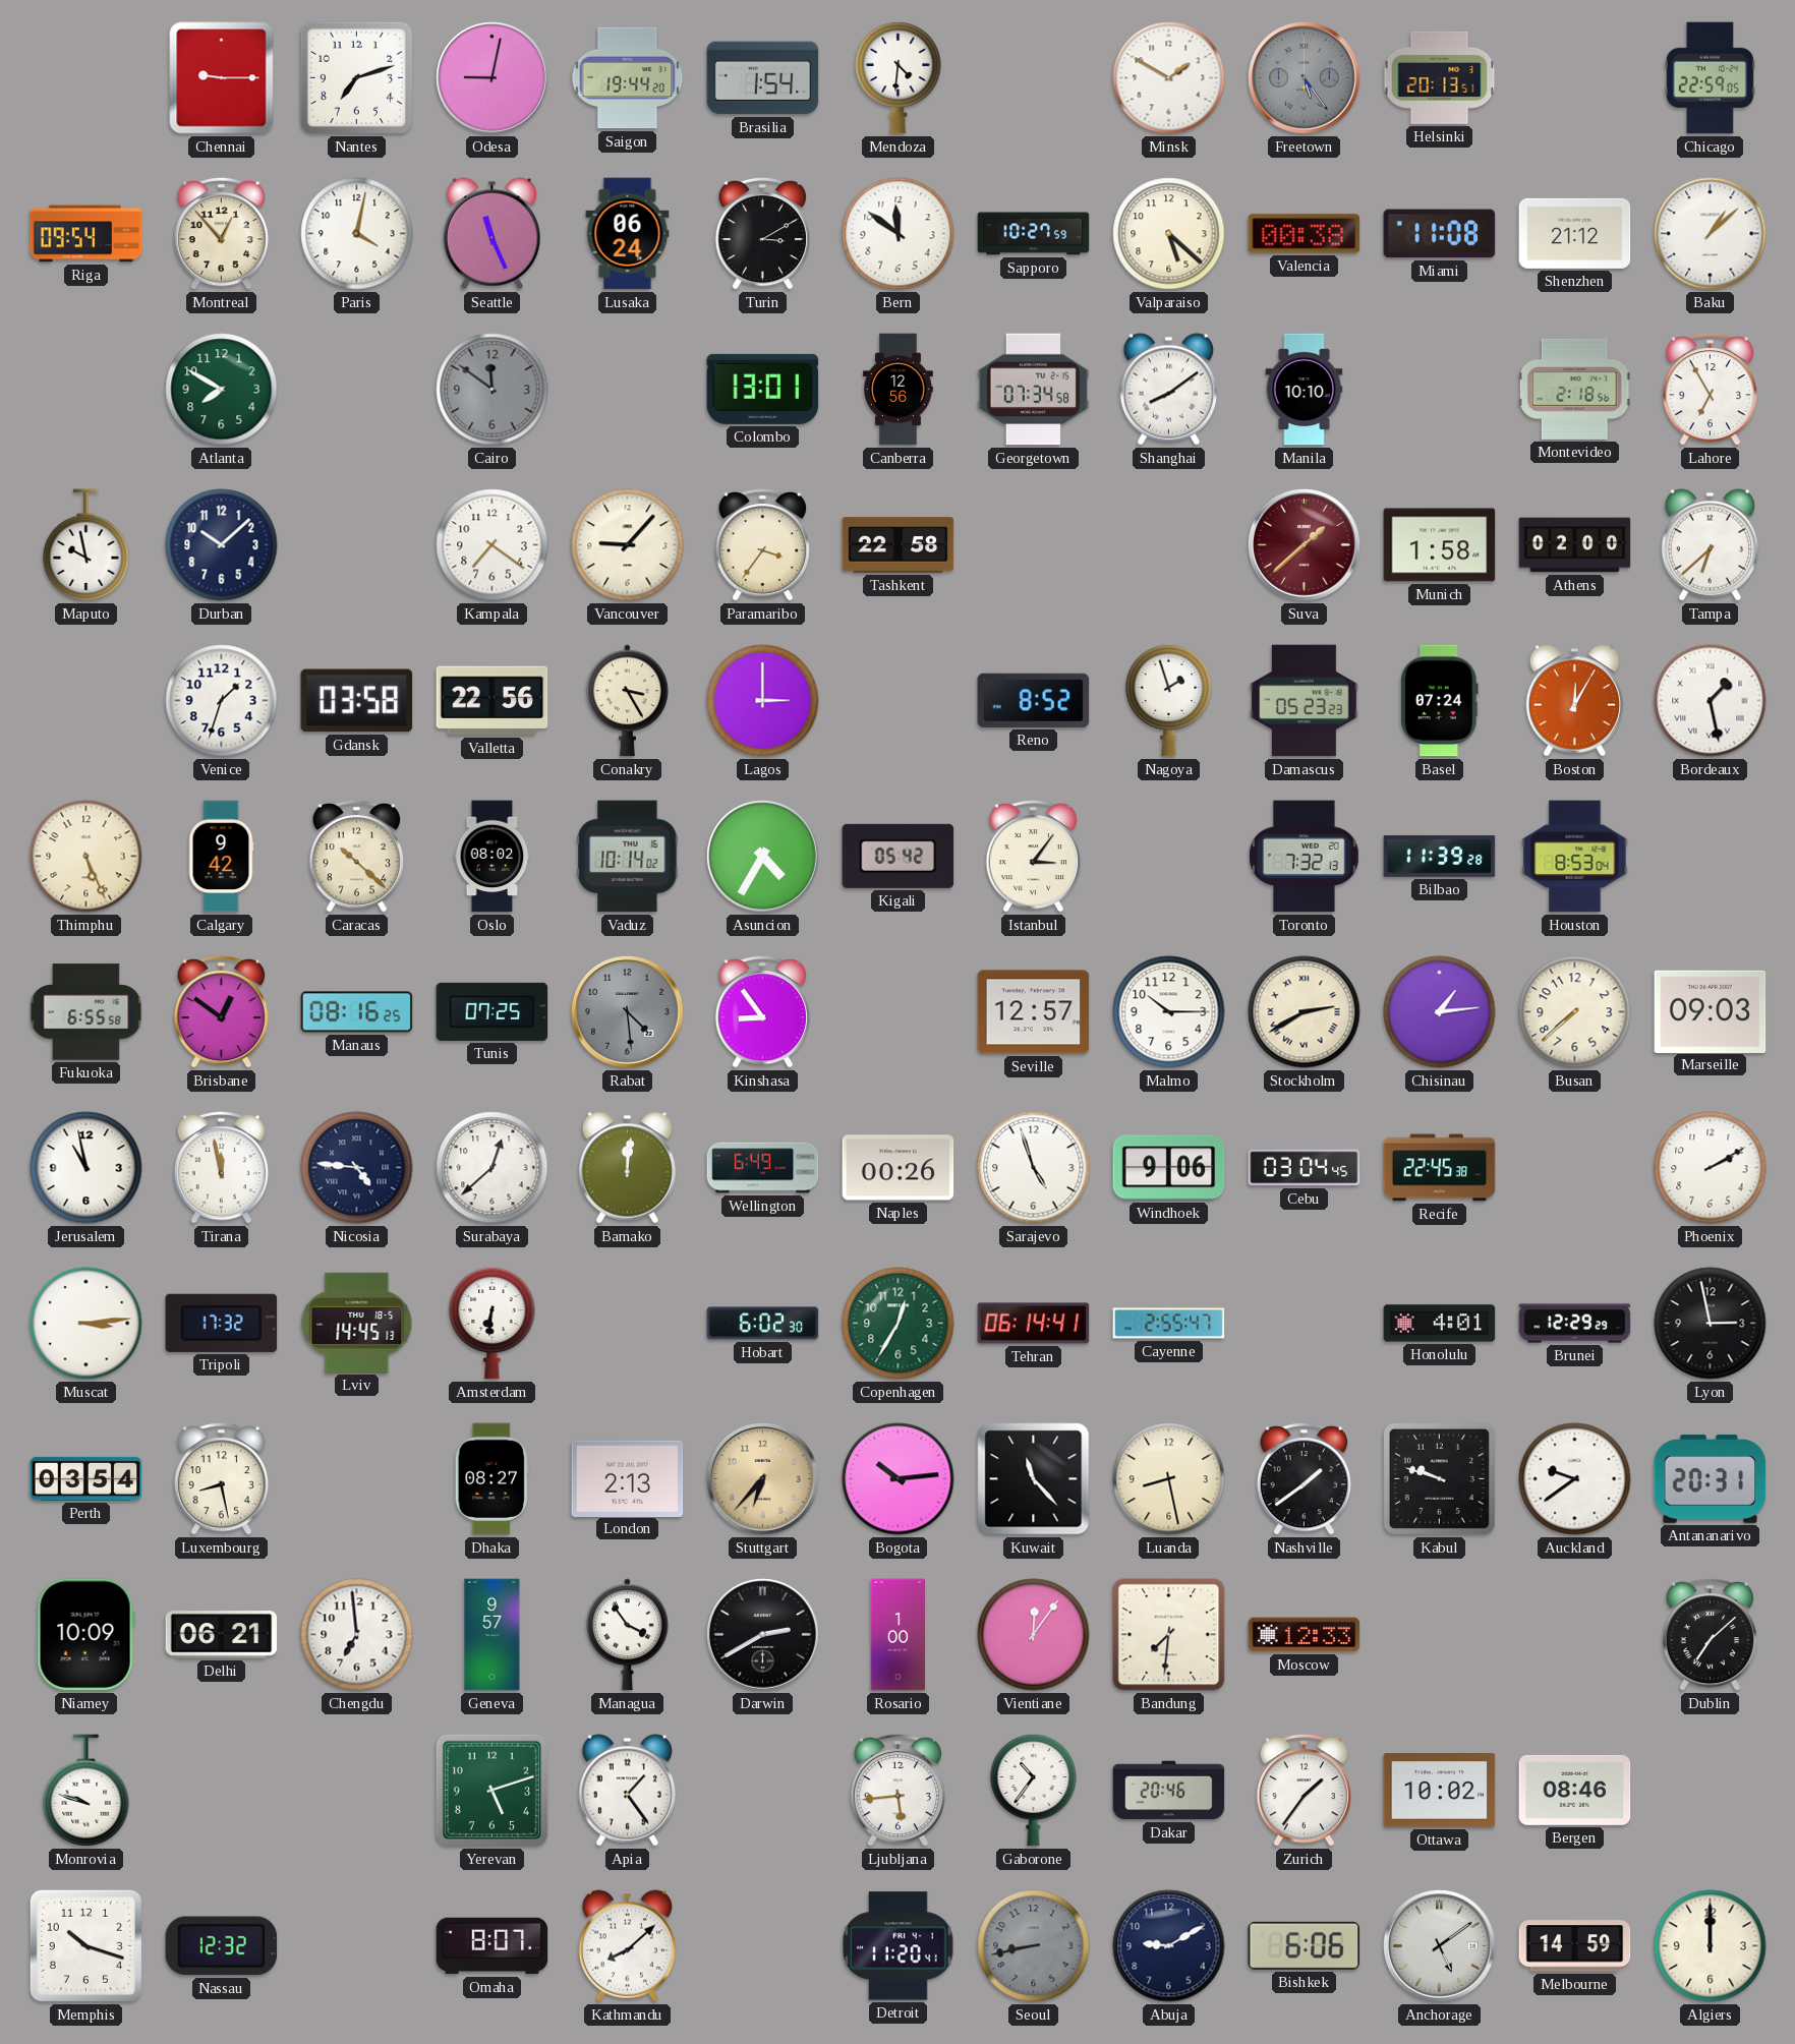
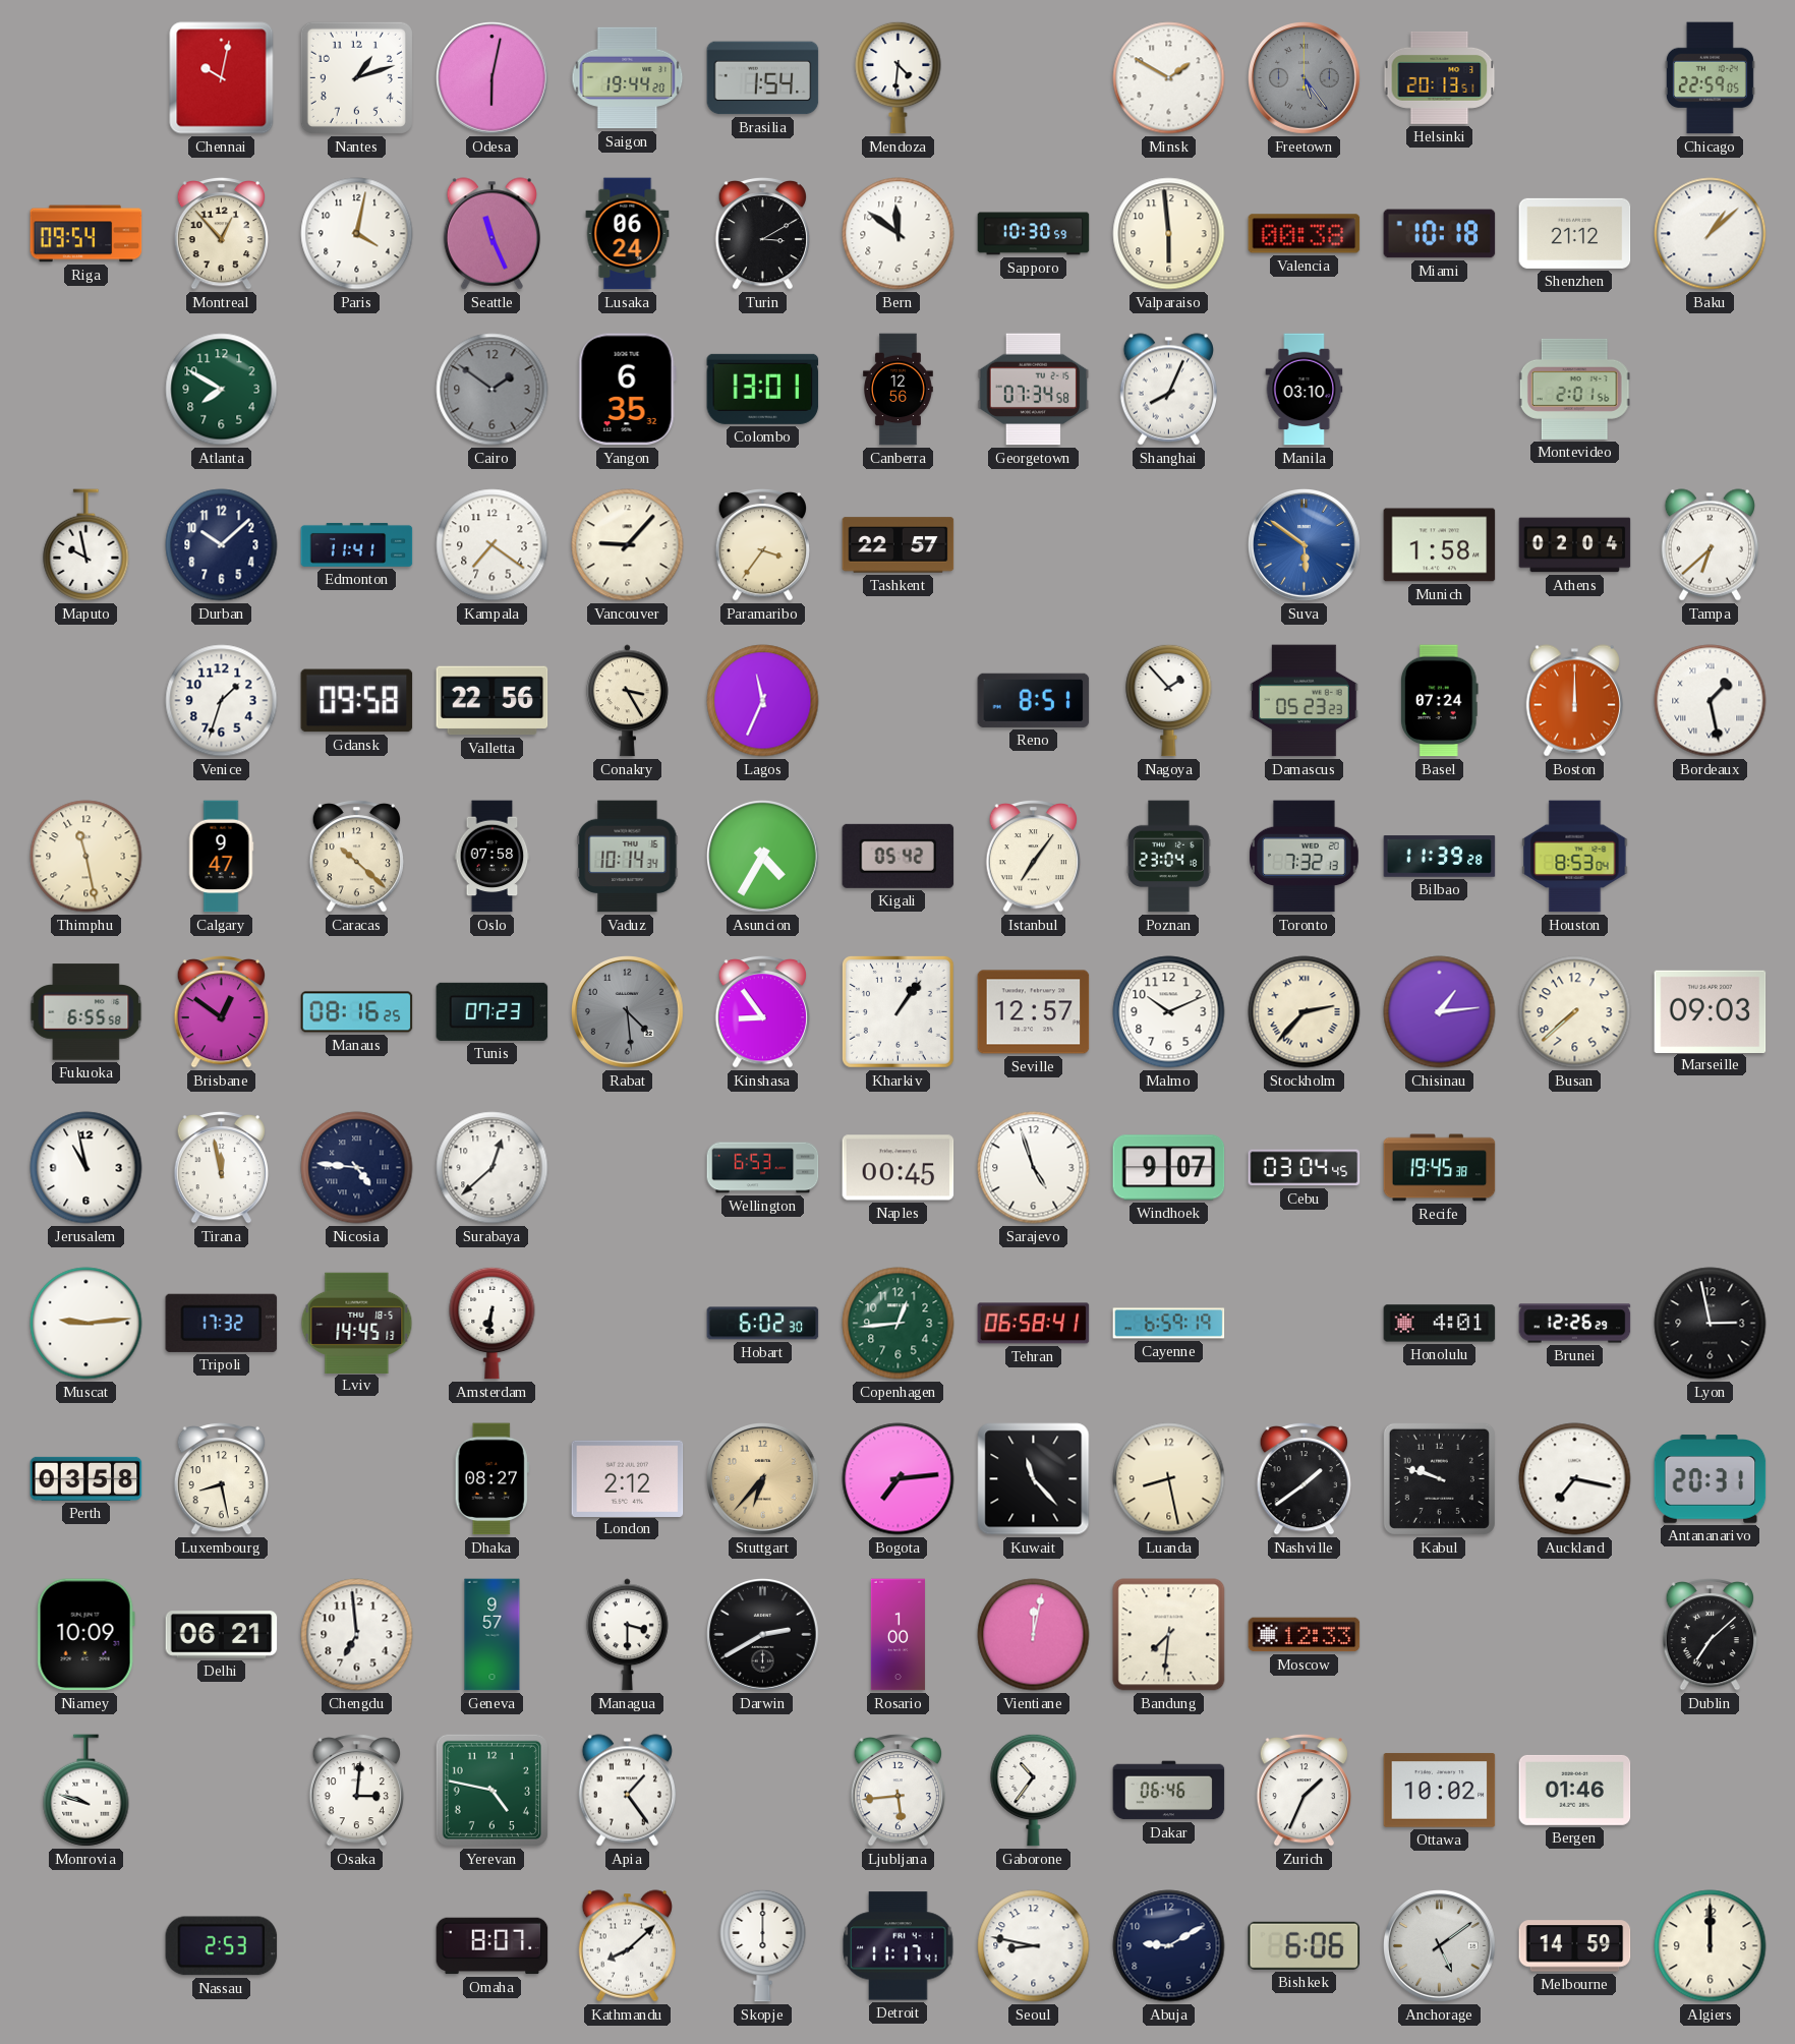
Chennai: 9:15 -> 10:02 (222, 78)
Nantes: 7:12 -> 1:12 (356, 77)
Odesa: 9:02 -> 6:02 (493, 78)
Sapporo: 10:27 -> 10:30 (1034, 234)
Valparaiso: 5:22 -> 5:59 (1169, 234)
Miami: 11:08 -> 10:18 (1440, 234)
Cairo: 11:51 -> 1:51 (493, 390)
Yangon: none -> 6:35 (627, 390)
Shanghai: 8:09 -> 8:04 (1168, 390)
Manila: 10:10 -> 03:10 (1305, 390)
Montevideo: 2:18 -> 2:01 (1574, 389)
Lahore: 6:55 -> none (1710, 389)
Edmonton: none -> 11:41 (357, 544)
Tashkent: 22:58 -> 22:57 (899, 545)
Suva: 1:38 -> 5:51 (1305, 545)
Suva dial: burgundy -> blue (1305, 545)
Athens: 02:00 -> 02:04 (1575, 545)
Gdansk: 03:58 -> 09:58 (357, 701)
Lagos: 3:00 -> 11:34 (763, 701)
Reno: 8:52 -> 8:51 (1034, 700)
Nagoya: 1:57 -> 1:53 (1169, 700)
Boston: 12:05 -> 12:00 (1574, 701)
Thimphu: 5:26 -> 11:28 (86, 857)
Calgary: 9:42 -> 9:47 (221, 857)
Oslo: 08:02 -> 07:58 (493, 857)
Vaduz: 10:14:02 -> 10:14:34 (628, 857)
Istanbul: 3:06 -> 7:06 (1033, 856)
Poznan: none -> 23:04 (1169, 857)
Tunis: 07:25 -> 07:23 (493, 1011)
Kharkiv: none -> 1:06 (897, 1011)
Malmo: 10:15 -> 10:11 (1169, 1012)
Stockholm: 2:40 -> 2:37 (1305, 1012)
Bamako: 12:01 -> none (627, 1168)
Wellington: 6:49 -> 6:53 (763, 1168)
Naples: 00:26 -> 00:45 (899, 1168)
Windhoek: 9:06 -> 9:07 (1169, 1168)
Recife: 22:45 -> 19:45 (1440, 1168)
Phoenix: 2:10 -> none (1711, 1168)
Muscat: 3:14 -> 9:14 (86, 1324)
Copenhagen: 12:35 -> 12:44 (899, 1324)
Tehran: 06:14 -> 06:58 (1034, 1324)
Cayenne: 2:55 -> 6:59 (1169, 1324)
Brunei: 12:29 -> 12:26 (1575, 1324)
Perth: 03:54 -> 03:58 (86, 1478)
London: 2:13 -> 2:12 (628, 1478)
Bogota: 10:14 -> 7:14 (899, 1479)
Auckland: 9:39 -> 7:17 (1575, 1479)
Managua: 3:54 -> 3:30 (627, 1635)
Vientiane: 12:06 -> 12:02 (1034, 1635)
Osaka: none -> 3:01 (356, 1790)
Yerevan: 5:12 -> 4:47 (491, 1790)
Dakar: 20:46 -> 06:46 (1169, 1791)
Zurich: 1:36 -> 1:34 (1304, 1790)
Bergen: 08:46 -> 01:46 (1575, 1790)
Memphis: 10:18 -> none (85, 1945)
Nassau: 12:32 -> 2:53 (222, 1946)
Skopje: none -> 6:00 (763, 1945)
Detroit: 11:20 -> 11:17 (899, 1946)
Seoul: 8:43 -> 8:47 (1034, 1946)
Seoul dial: grey -> white (1034, 1946)
